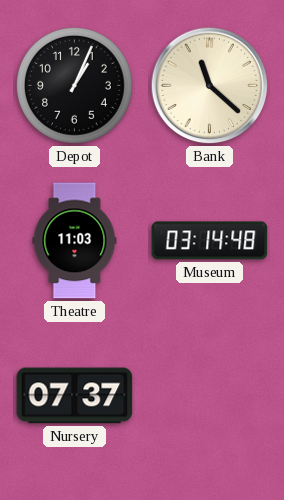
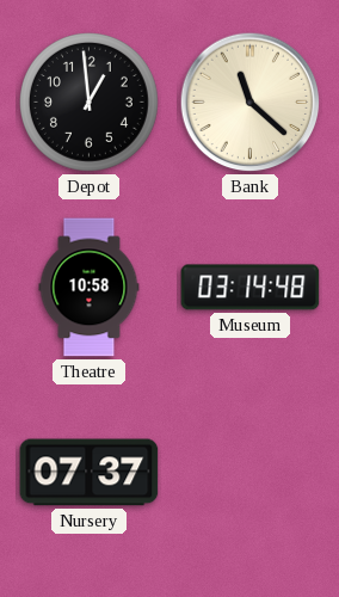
Depot: 1:04 -> 12:59 (90, 103)
Theatre: 11:03 -> 10:58 (90, 288)
